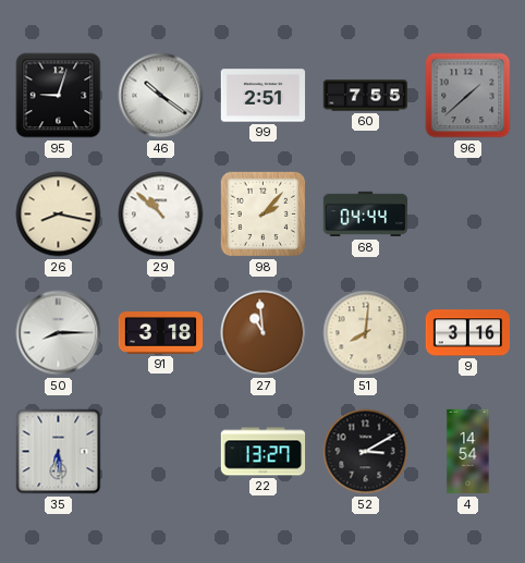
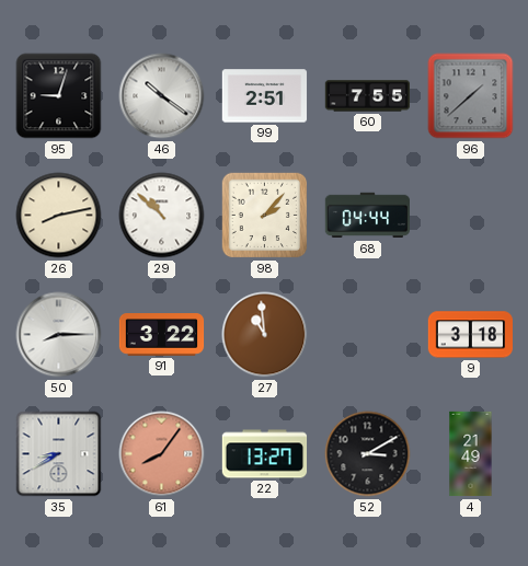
26: 8:17 -> 8:13 (59, 216)
91: 3:18 -> 3:22 (162, 335)
51: 8:01 -> none (366, 333)
9: 3:16 -> 3:18 (470, 335)
35: 6:29 -> 8:40 (59, 454)
61: none -> 8:06 (162, 454)
4: 14:54 -> 21:49 (471, 454)
